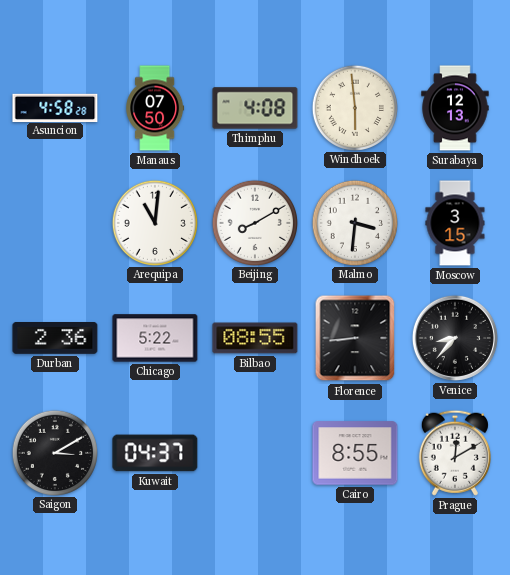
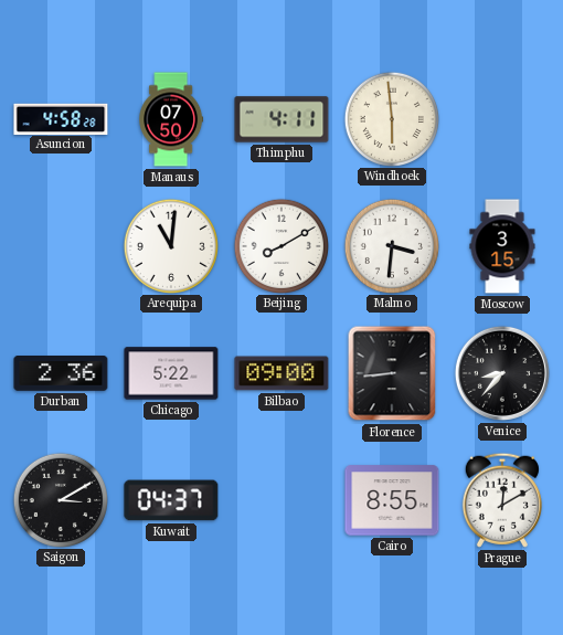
Thimphu: 4:08 -> 4:11 (281, 119)
Surabaya: 12:13 -> none (455, 108)
Bilbao: 08:55 -> 09:00 (281, 373)
